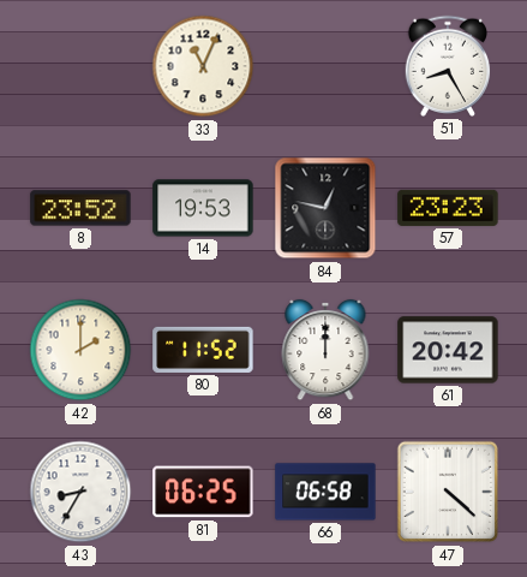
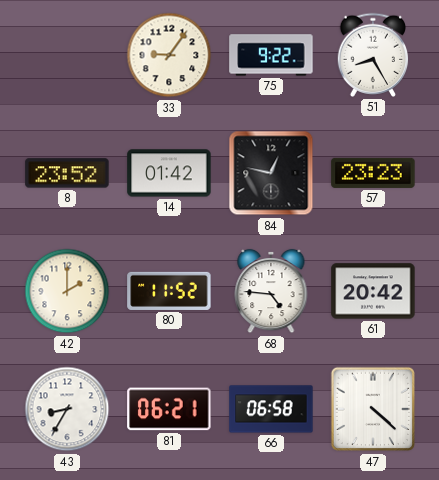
33: 11:04 -> 9:06 (169, 55)
75: none -> 9:22 (271, 55)
14: 19:53 -> 01:42 (169, 173)
68: 12:00 -> 4:46 (271, 291)
81: 06:25 -> 06:21 (169, 409)
